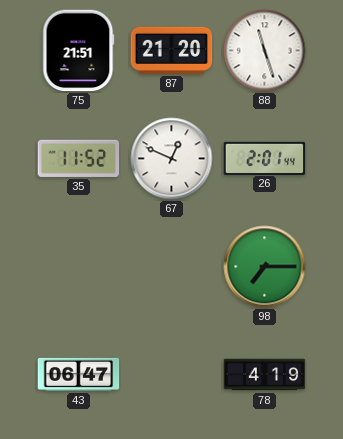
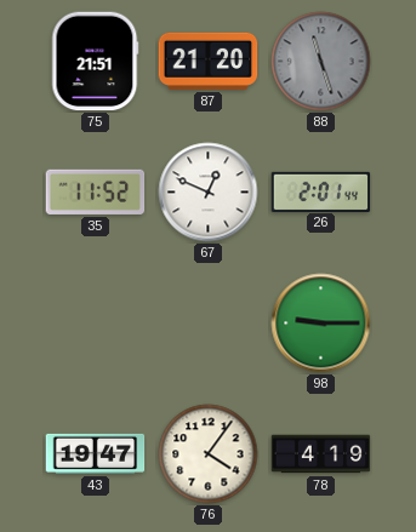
88 dial: white -> grey (321, 62)
98: 7:15 -> 9:15 (321, 324)
43: 06:47 -> 19:47 (96, 453)
76: none -> 4:06 (209, 454)
